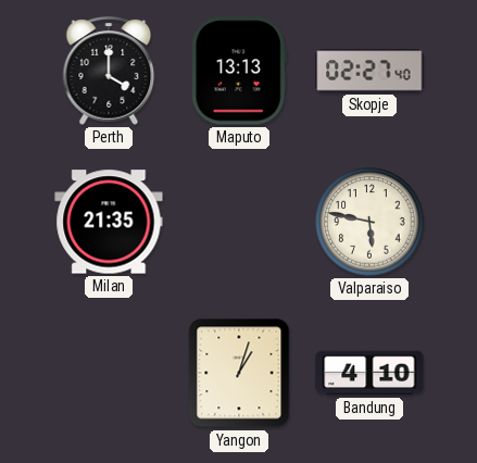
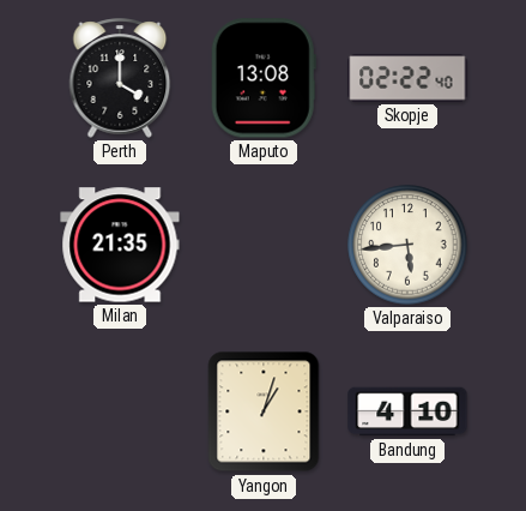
Maputo: 13:13 -> 13:08 (264, 78)
Skopje: 02:27 -> 02:22 (407, 78)
Valparaiso: 5:47 -> 5:44 (407, 245)
